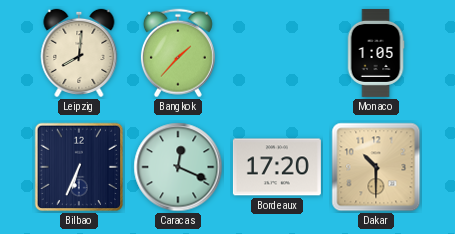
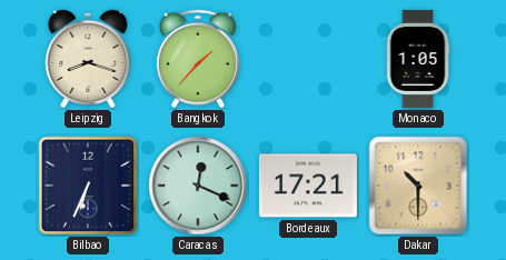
Leipzig: 8:01 -> 8:18 (88, 59)
Bordeaux: 17:20 -> 17:21 (308, 186)
